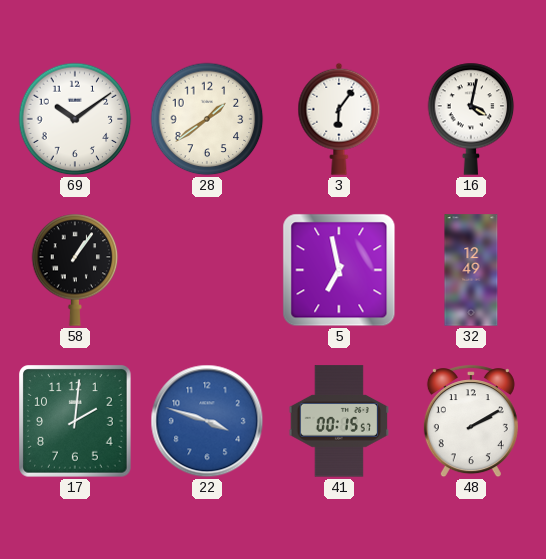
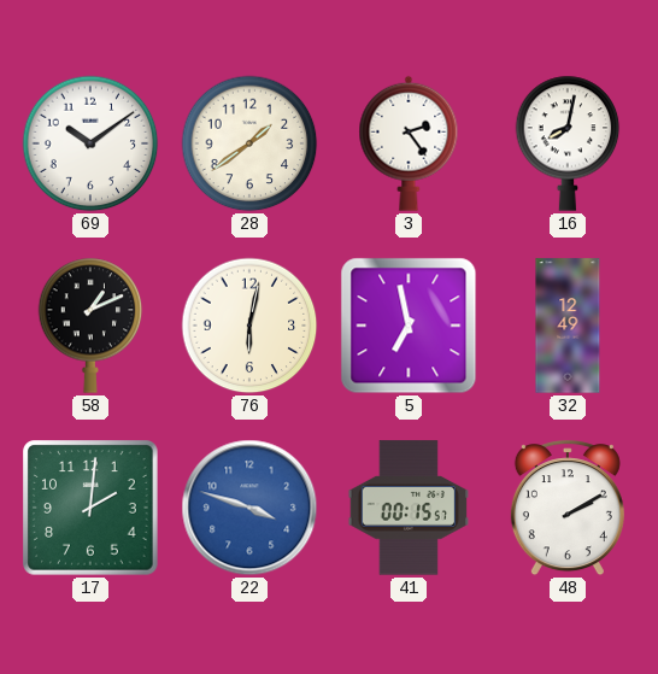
3: 6:06 -> 2:24 (409, 143)
16: 4:02 -> 8:02 (568, 143)
58: 1:06 -> 1:11 (90, 326)
76: none -> 6:02 (249, 326)
